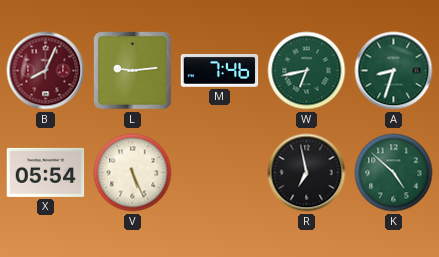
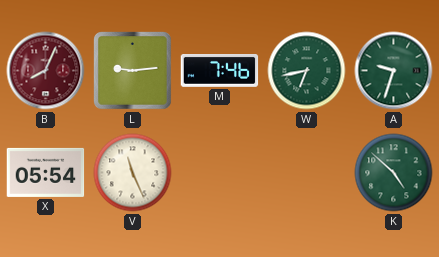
A: 8:33 -> 9:33 (394, 71)
V: 5:26 -> 11:26 (133, 173)
R: 6:58 -> none (307, 173)
